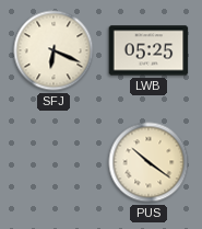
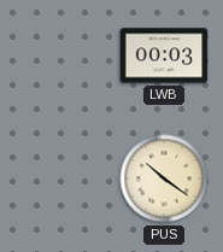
SFJ: 6:19 -> none (54, 50)
LWB: 05:25 -> 00:03 (164, 55)
